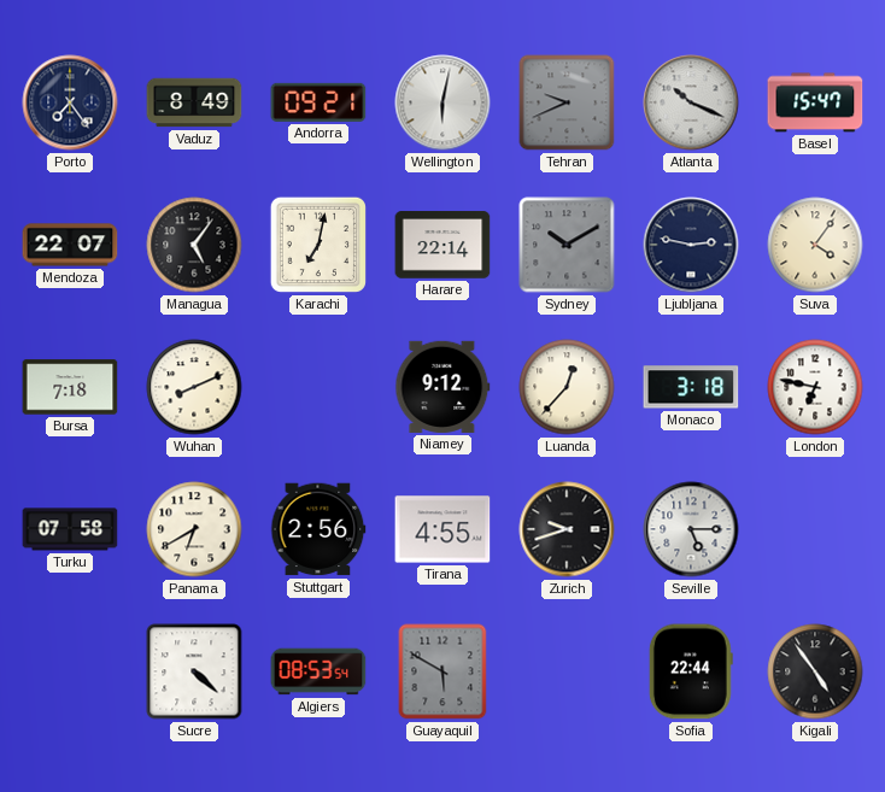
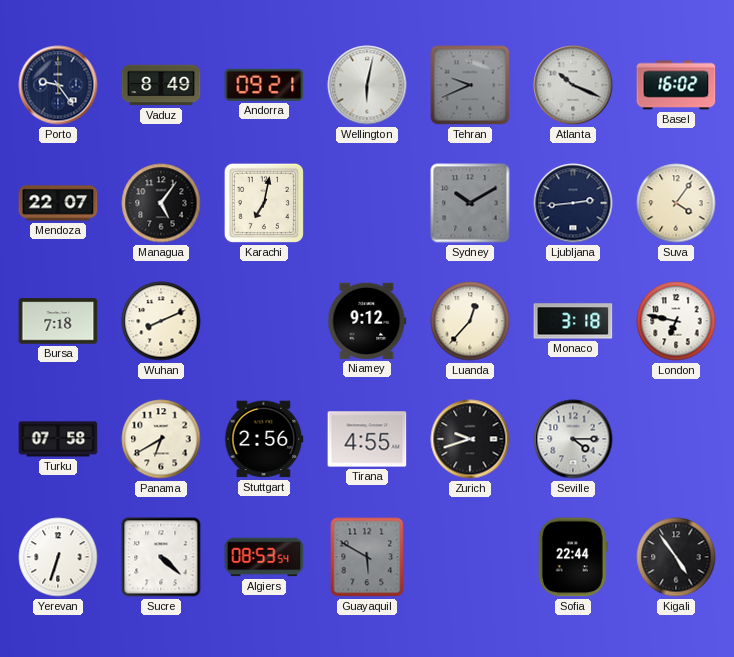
Porto: 7:24 -> 9:24 (58, 85)
Basel: 15:47 -> 16:02 (676, 85)
Harare: 22:14 -> none (443, 245)
Ljubljana: 2:47 -> 2:44 (573, 203)
Seville: 5:15 -> 4:15 (573, 439)
Yerevan: none -> 6:33 (58, 557)
